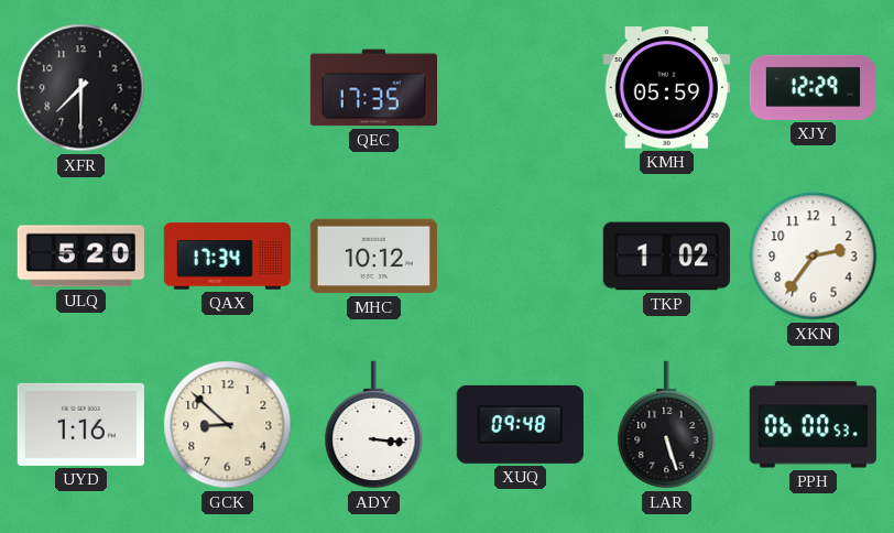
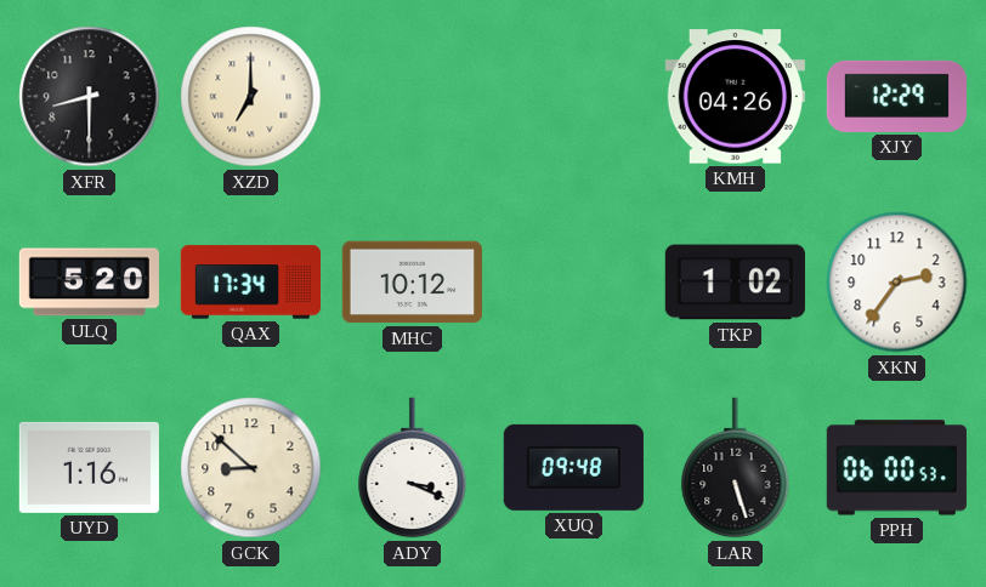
XFR: 7:30 -> 8:30 (90, 97)
XZD: none -> 7:00 (251, 97)
QEC: 17:35 -> none (373, 88)
KMH: 05:59 -> 04:26 (735, 97)
ADY: 3:16 -> 3:19 (413, 468)
